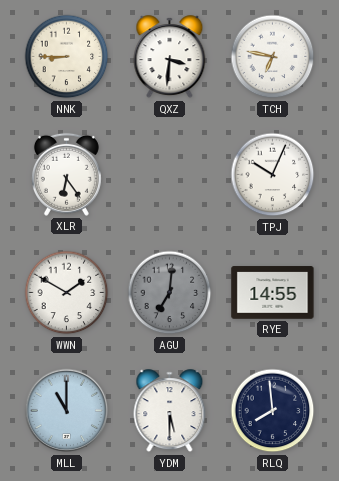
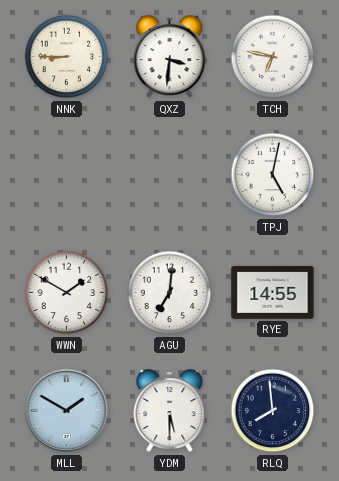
XLR: 6:24 -> none (66, 174)
TPJ: 10:04 -> 5:02 (273, 175)
AGU dial: grey -> white (170, 293)
MLL: 11:00 -> 1:50 (67, 411)
